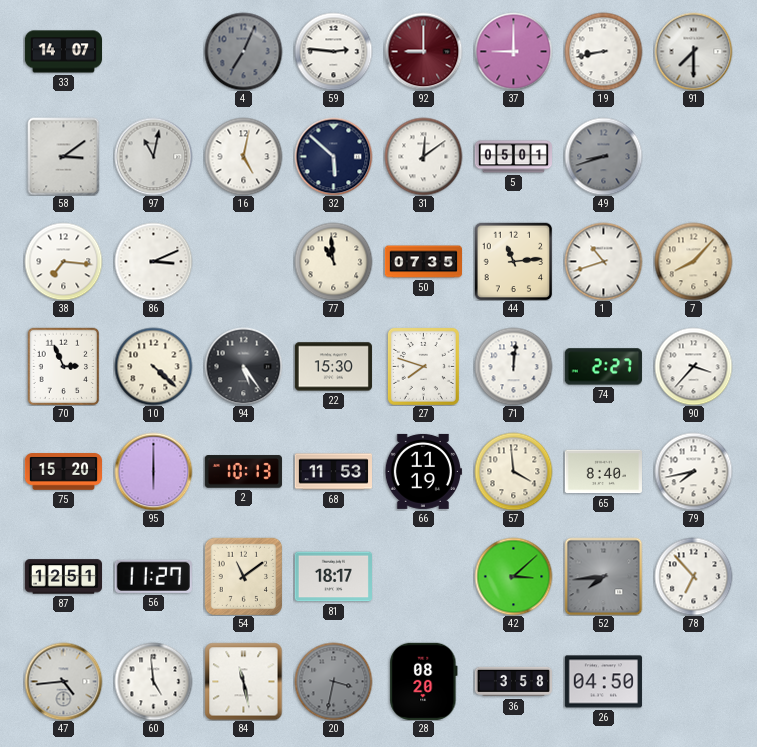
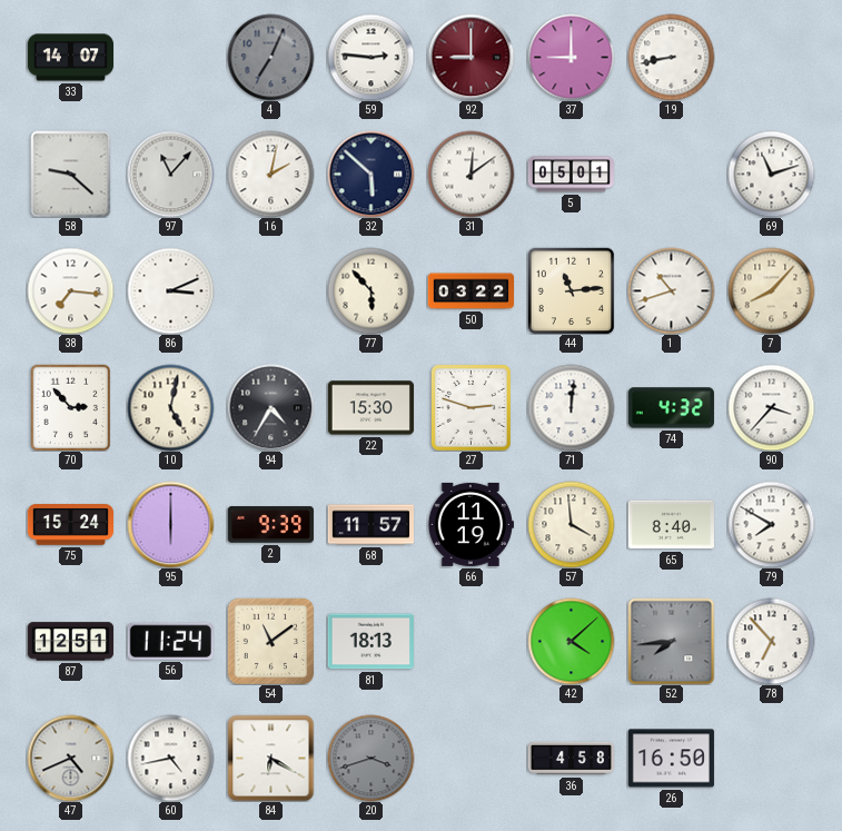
91: 7:30 -> none (693, 51)
58: 3:09 -> 9:22 (71, 174)
97: 11:02 -> 11:07 (170, 174)
16: 5:02 -> 2:02 (270, 174)
49: 8:42 -> none (603, 156)
69: none -> 11:12 (771, 174)
77: 10:59 -> 5:53 (370, 290)
50: 07:35 -> 03:22 (470, 291)
70: 2:56 -> 2:53 (71, 407)
10: 4:22 -> 5:02 (170, 407)
94: 5:24 -> 4:35 (270, 407)
27: 7:48 -> 2:48 (470, 407)
74: 2:27 -> 4:32 (671, 408)
75: 15:20 -> 15:24 (70, 525)
2: 10:13 -> 9:39 (270, 525)
68: 11:53 -> 11:57 (370, 525)
79: 7:43 -> 7:50 (771, 524)
56: 11:27 -> 11:24 (170, 641)
81: 18:17 -> 18:13 (370, 642)
42: 3:08 -> 4:08 (571, 641)
47: 4:44 -> 4:41 (70, 758)
60: 4:59 -> 4:43 (170, 758)
84: 11:28 -> 6:20 (270, 758)
20: 3:32 -> 3:42 (370, 758)
28: 08:20 -> none (424, 681)
36: 3:58 -> 4:58 (571, 759)
26: 04:50 -> 16:50 (671, 759)
